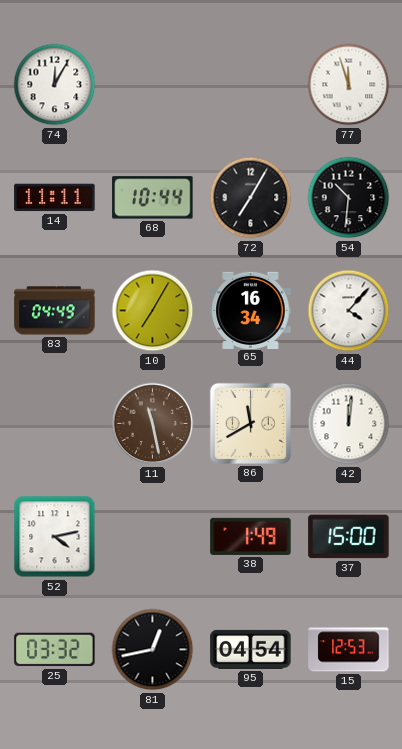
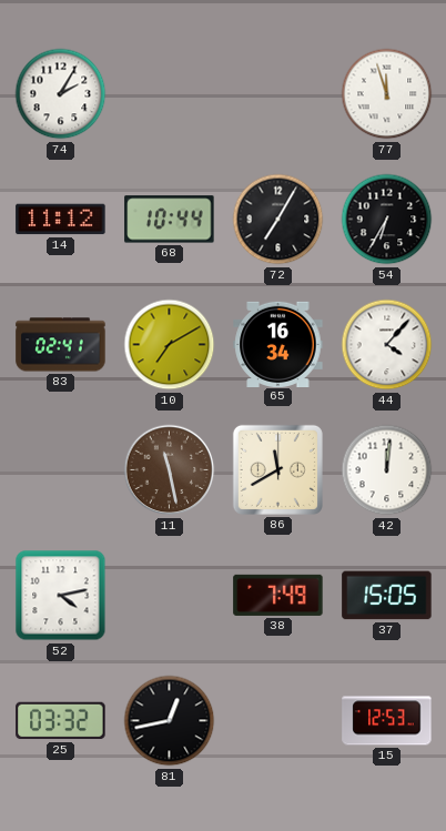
74: 12:05 -> 2:05 (61, 94)
14: 11:11 -> 11:12 (61, 220)
54: 10:31 -> 6:35 (387, 220)
83: 04:49 -> 02:41 (61, 345)
10: 7:05 -> 7:10 (170, 345)
38: 1:49 -> 7:49 (278, 595)
37: 15:00 -> 15:05 (387, 596)
95: 04:54 -> none (251, 649)
